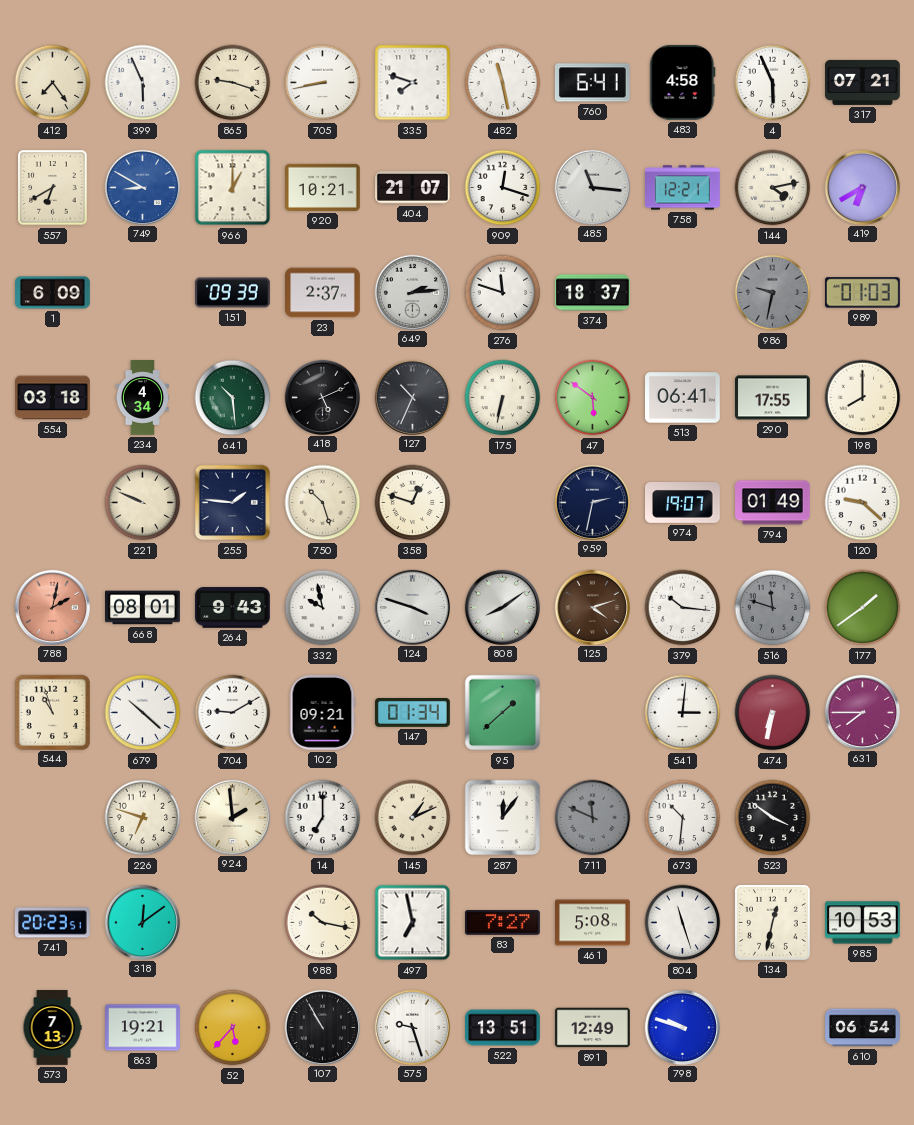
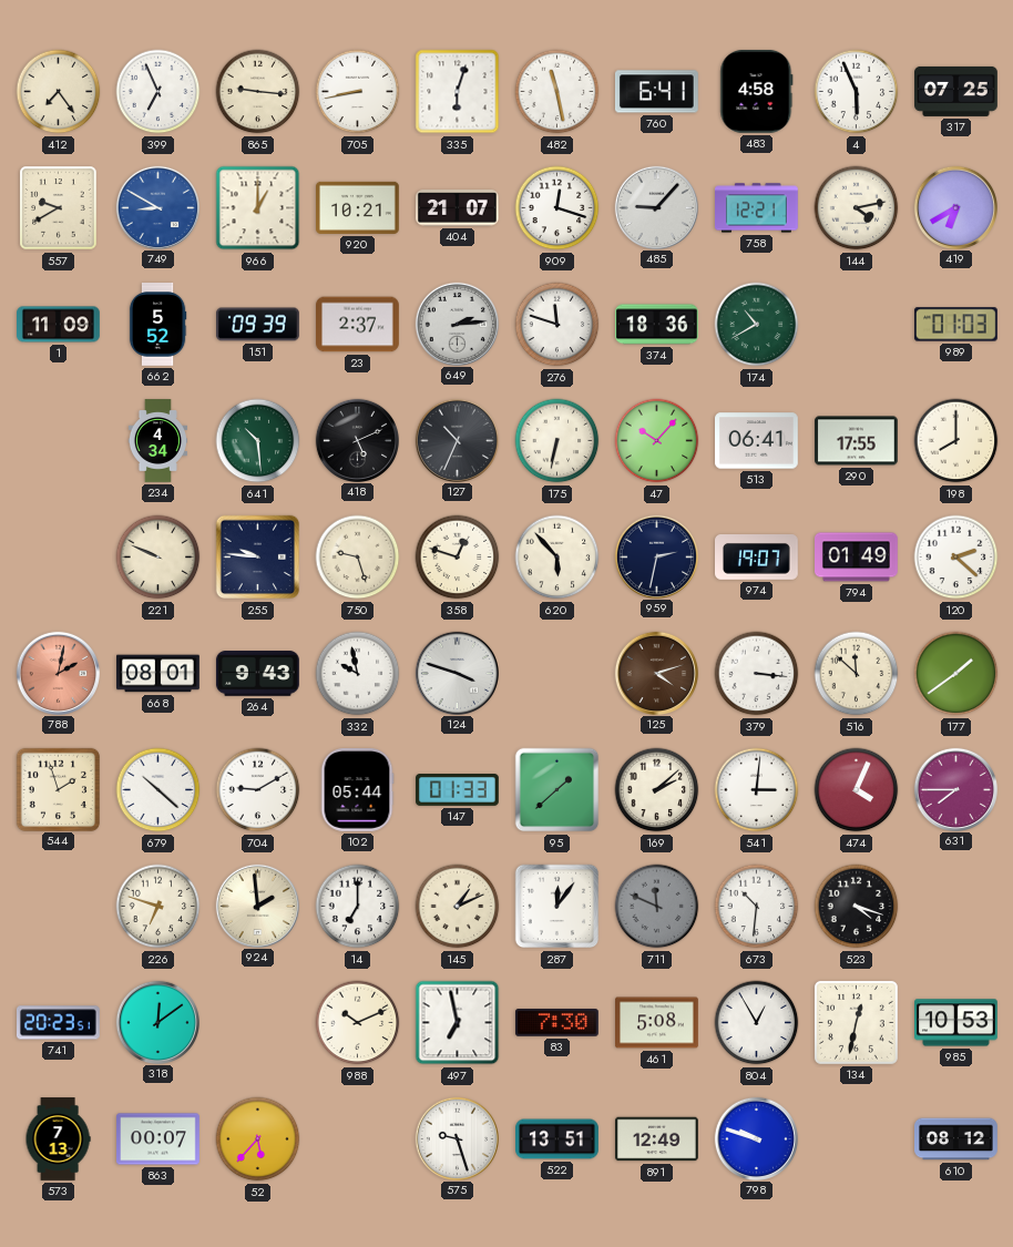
399: 5:56 -> 6:56 (158, 92)
865: 9:18 -> 9:16 (258, 92)
335: 7:48 -> 6:03 (458, 92)
317: 07:21 -> 07:25 (956, 91)
557: 6:40 -> 9:40 (59, 208)
485: 11:16 -> 9:07 (656, 207)
1: 6:09 -> 11:09 (59, 325)
662: none -> 5:52 (157, 325)
374: 18:37 -> 18:36 (657, 325)
174: none -> 10:40 (757, 325)
986: 9:32 -> none (773, 293)
554: 03:18 -> none (53, 398)
47: 5:51 -> 10:07 (657, 441)
255: 1:46 -> 9:46 (258, 558)
750: 10:27 -> 9:27 (358, 558)
620: none -> 5:53 (557, 558)
120: 9:22 -> 2:22 (956, 558)
808: 8:09 -> none (502, 607)
379: 10:16 -> 3:16 (757, 674)
516: 11:48 -> 11:52 (857, 674)
516 dial: grey -> cream (857, 674)
544: 10:57 -> 1:57 (58, 789)
102: 09:21 -> 05:44 (357, 790)
147: 01:34 -> 01:33 (458, 790)
169: none -> 2:08 (657, 790)
474: 6:32 -> 4:04 (857, 790)
523: 3:51 -> 4:18 (857, 907)
988: 10:17 -> 10:11 (358, 1023)
83: 7:27 -> 7:30 (557, 1023)
804: 11:27 -> 12:55 (757, 1023)
863: 19:21 -> 00:07 (158, 1139)
107: 10:55 -> none (322, 1027)
610: 06:54 -> 08:12 (956, 1139)
